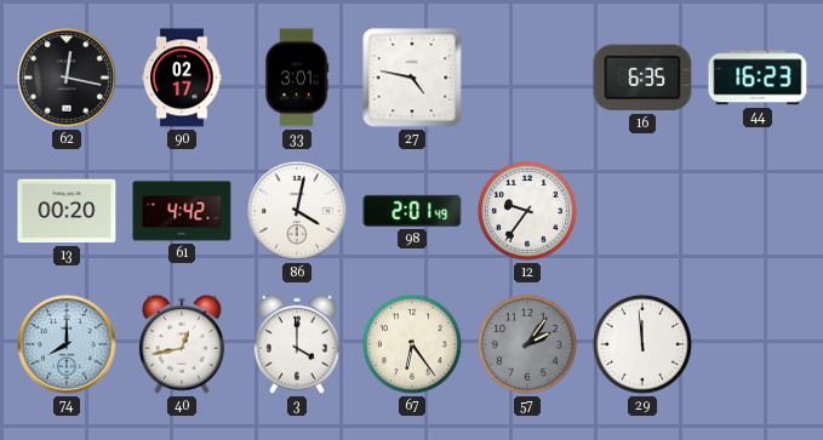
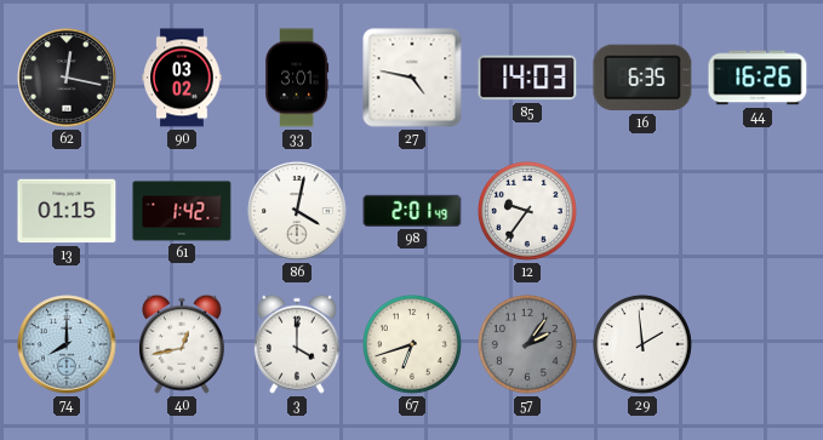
90: 02:17 -> 03:02 (182, 78)
85: none -> 14:03 (527, 78)
44: 16:23 -> 16:26 (758, 78)
13: 00:20 -> 01:15 (67, 211)
61: 4:42 -> 1:42 (182, 211)
67: 6:24 -> 6:42 (412, 344)
29: 11:59 -> 1:59 (642, 344)
